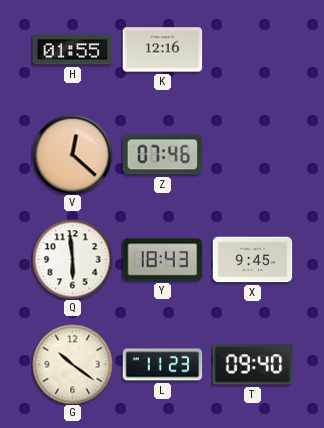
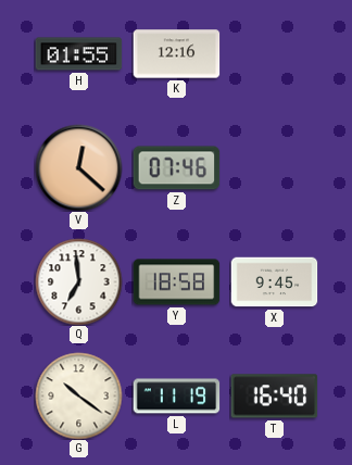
Q: 5:59 -> 6:59 (78, 281)
Y: 18:43 -> 18:58 (176, 282)
L: 11:23 -> 11:19 (176, 397)
T: 09:40 -> 16:40 (274, 397)
